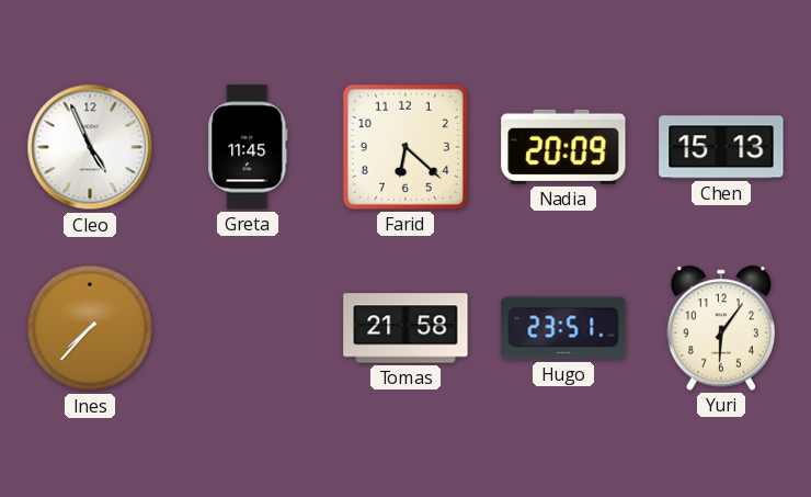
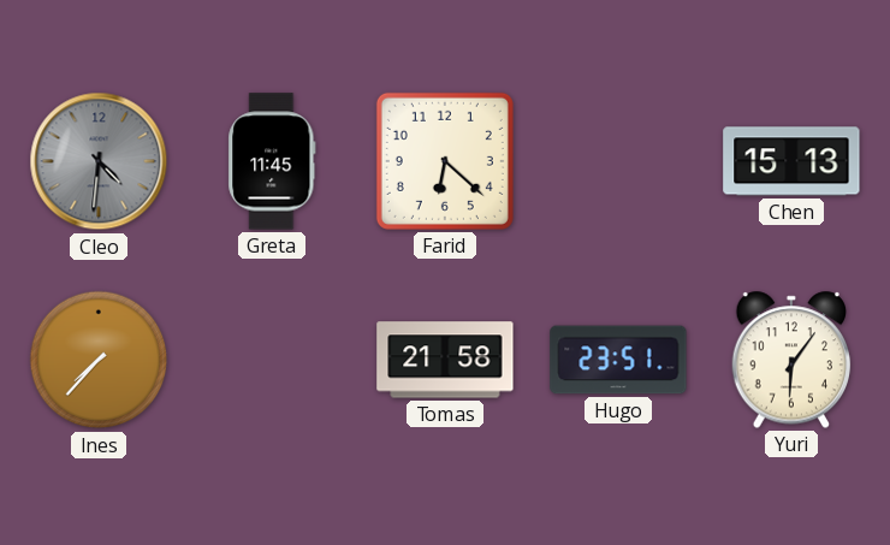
Cleo: 4:56 -> 4:31 (99, 161)
Cleo dial: white -> grey (99, 161)
Nadia: 20:09 -> none (563, 147)
